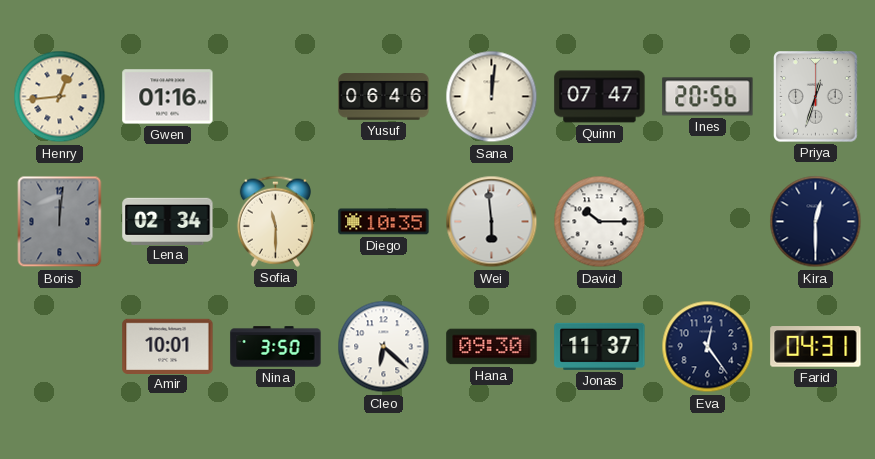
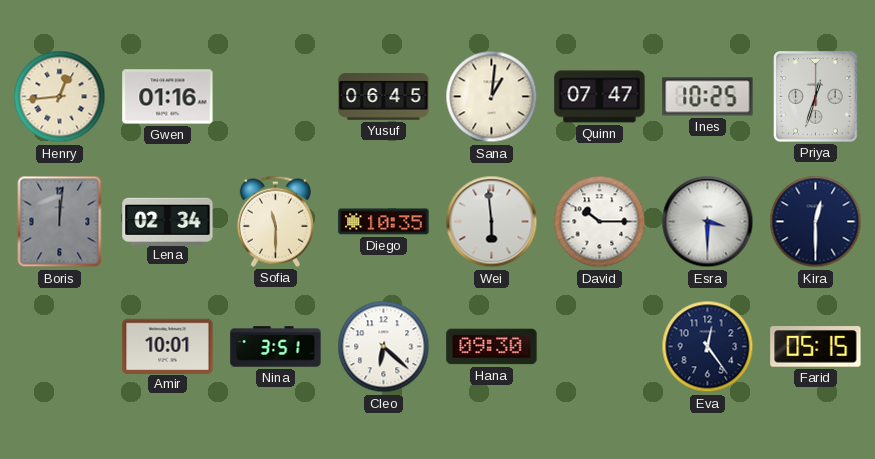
Yusuf: 06:46 -> 06:45 (384, 97)
Sana: 12:01 -> 1:01 (492, 97)
Ines: 20:56 -> 10:25 (708, 97)
Esra: none -> 3:30 (708, 222)
Nina: 3:50 -> 3:51 (276, 347)
Jonas: 11:37 -> none (600, 346)
Farid: 04:31 -> 05:15 (816, 347)
